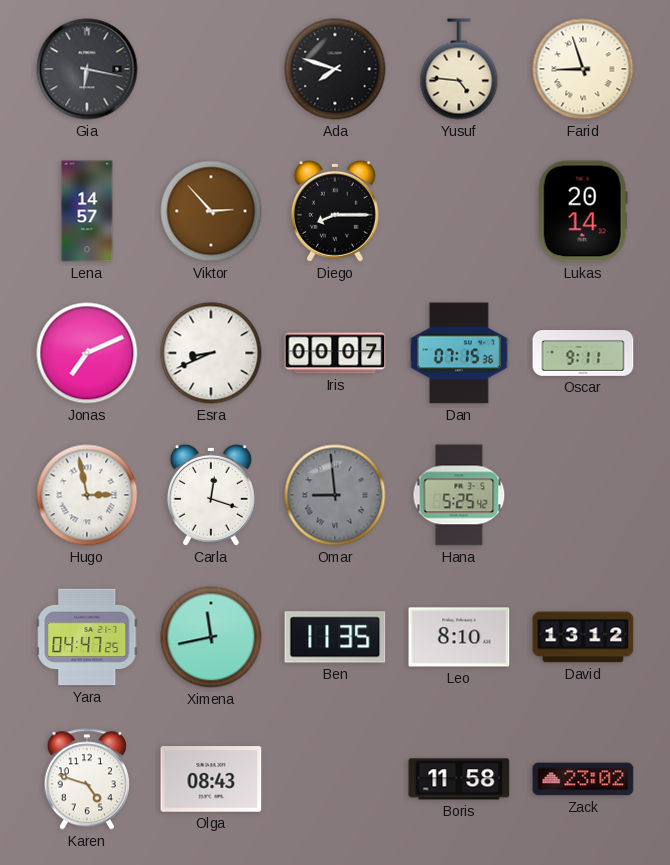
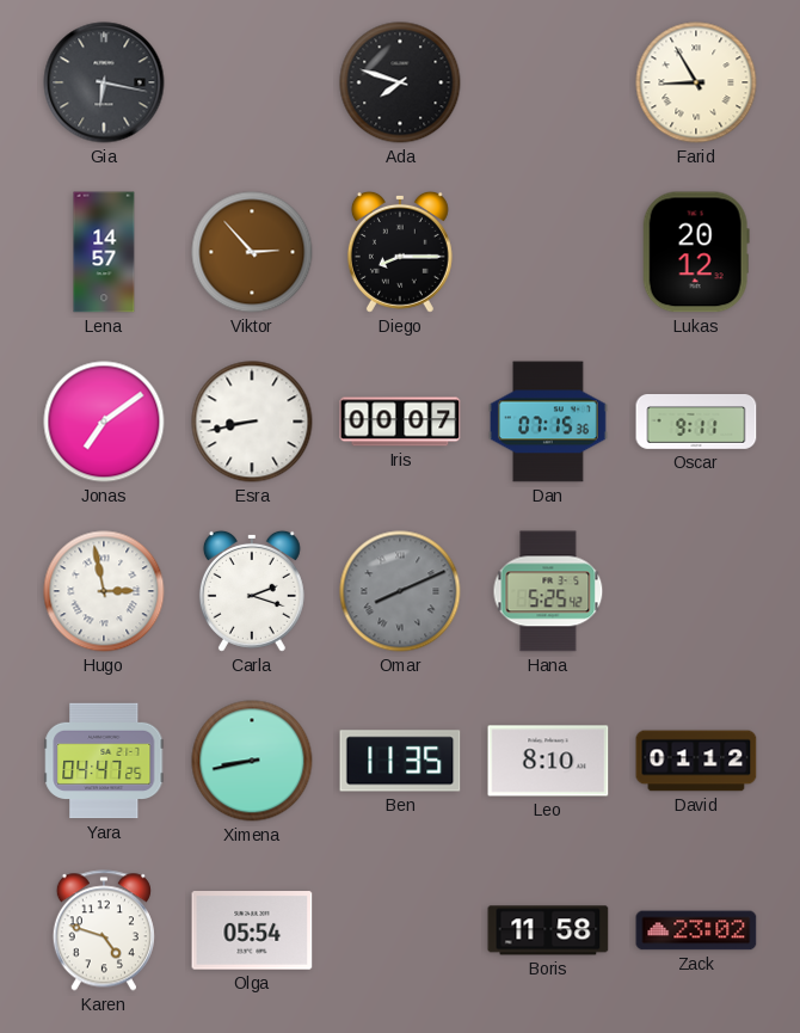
Yusuf: 4:46 -> none (459, 69)
Farid: 8:57 -> 8:55 (696, 82)
Lukas: 20:14 -> 20:12 (696, 252)
Jonas: 7:11 -> 7:09 (104, 422)
Esra: 8:41 -> 8:43 (252, 422)
Carla: 12:18 -> 2:18 (252, 591)
Omar: 8:59 -> 8:11 (400, 591)
Ximena: 11:43 -> 8:43 (252, 761)
David: 13:12 -> 01:12 (696, 761)
Olga: 08:43 -> 05:54 (252, 930)
